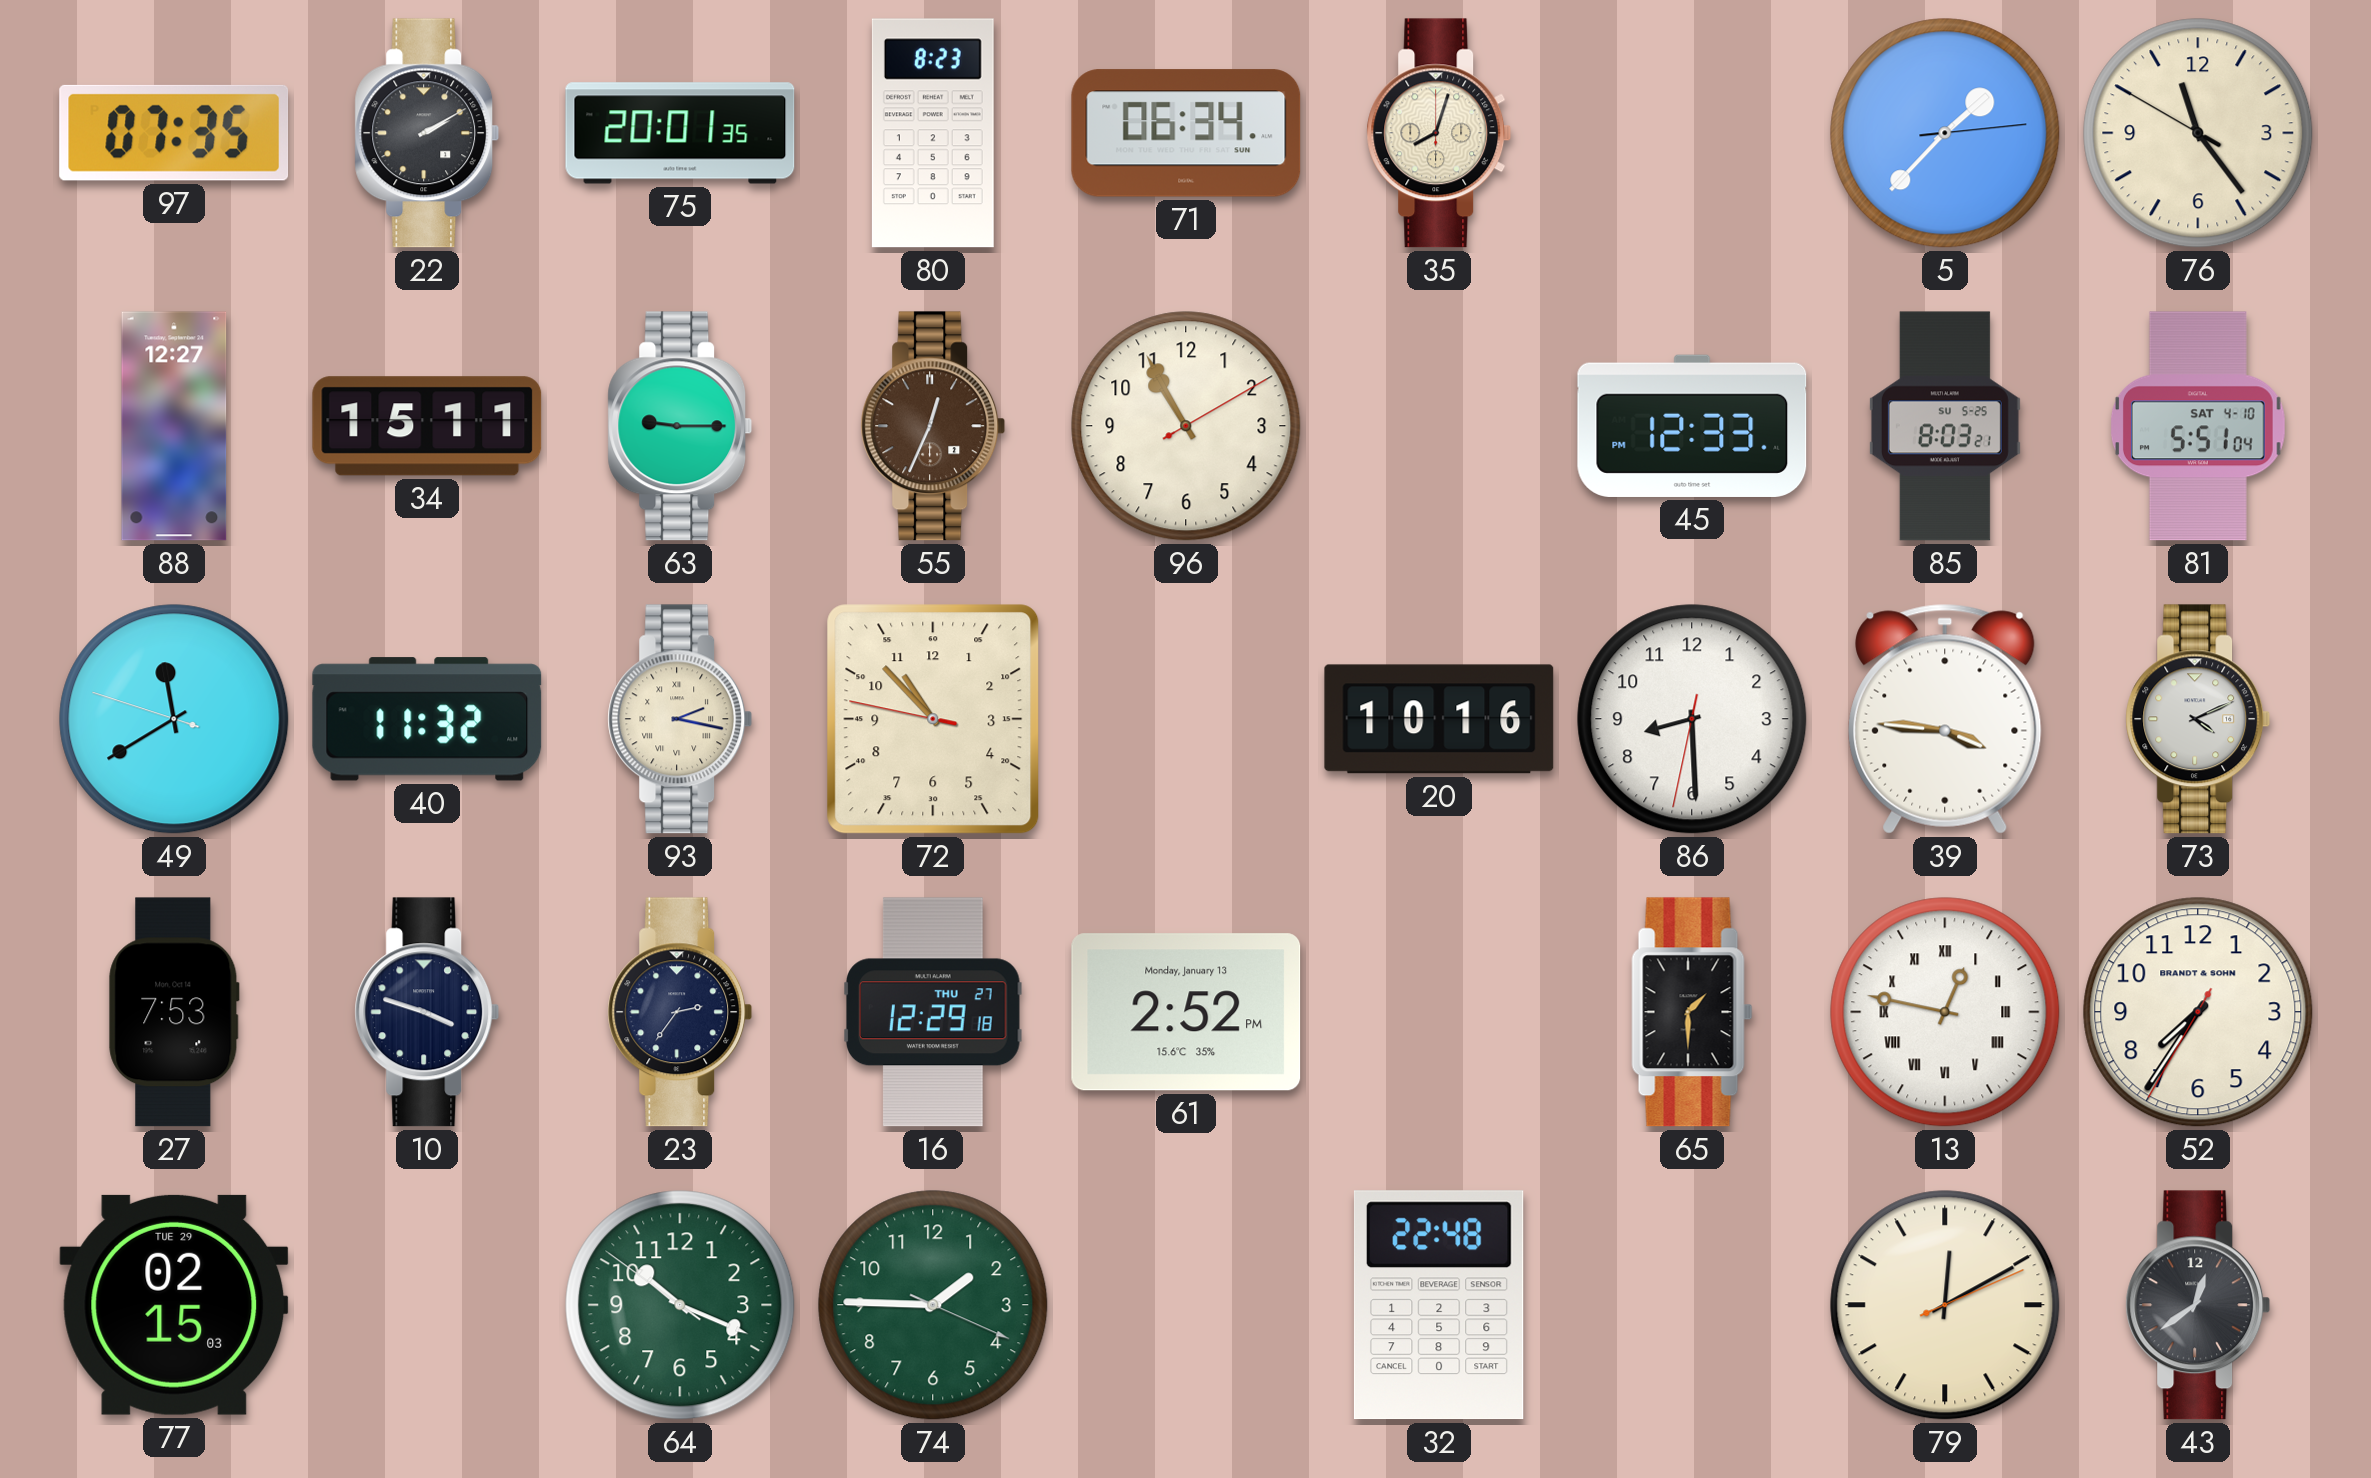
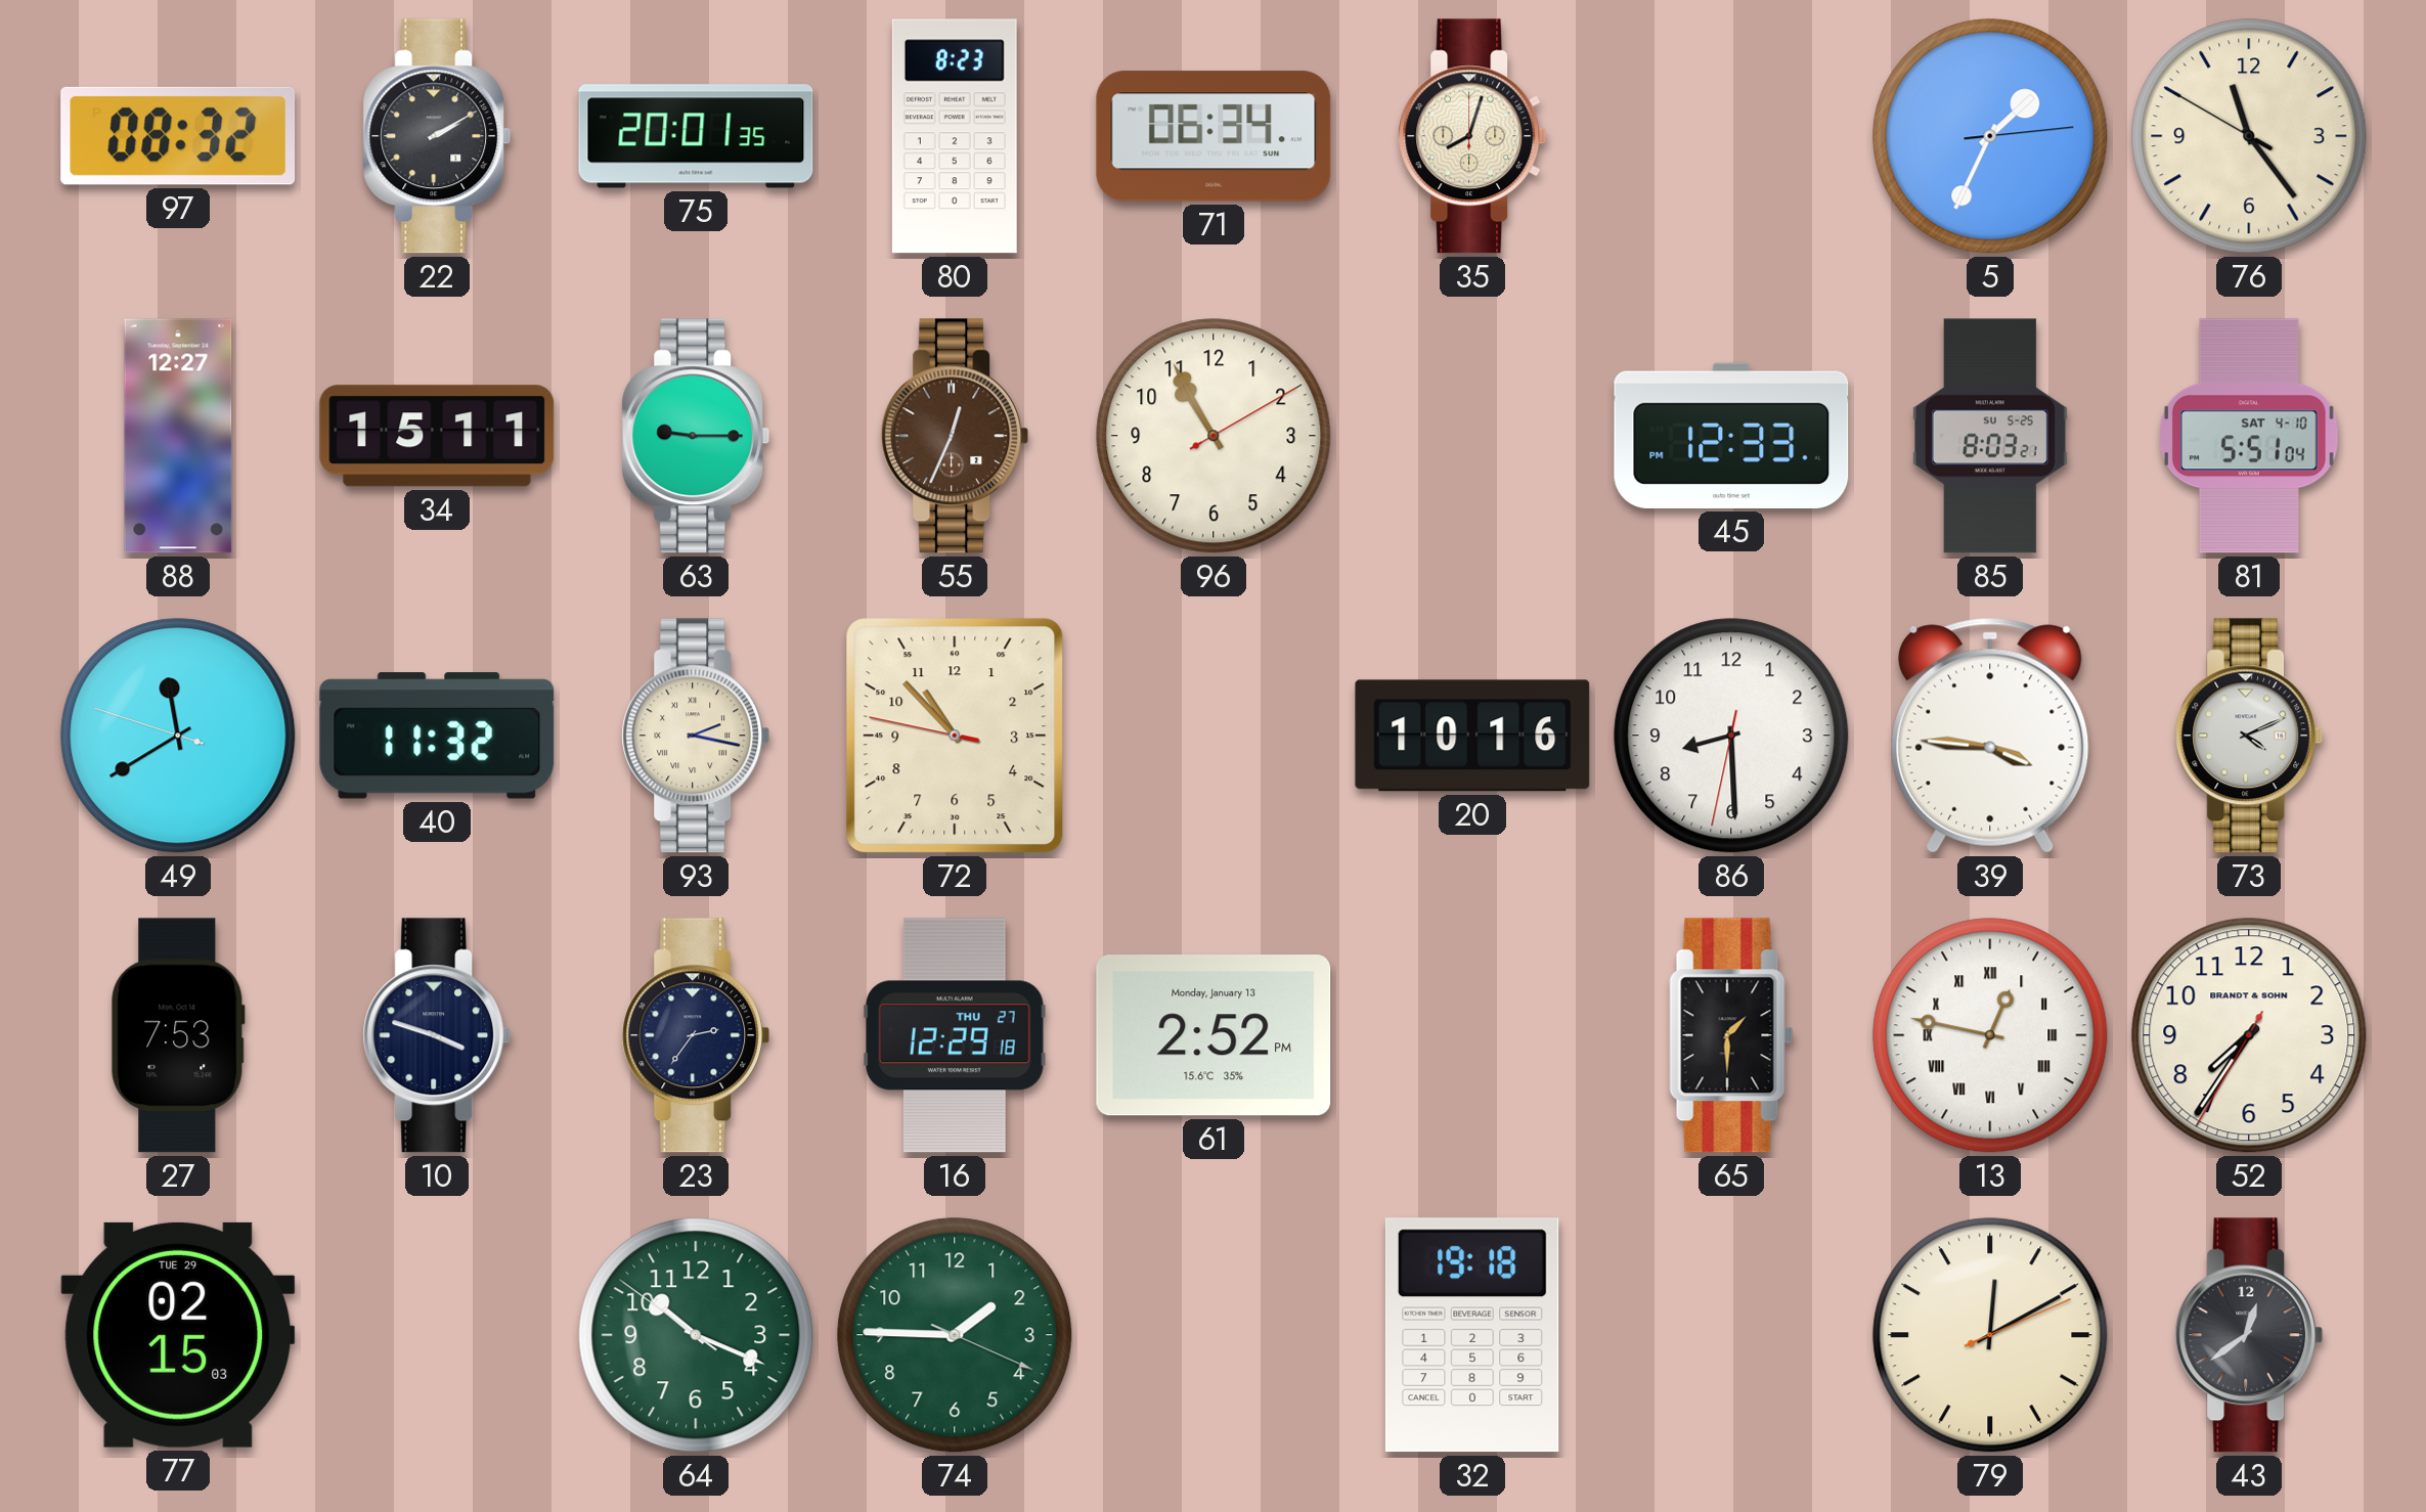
97: 07:35 -> 08:32 (178, 136)
5: 1:37 -> 1:34 (1990, 136)
32: 22:48 -> 19:18 (1472, 1335)
